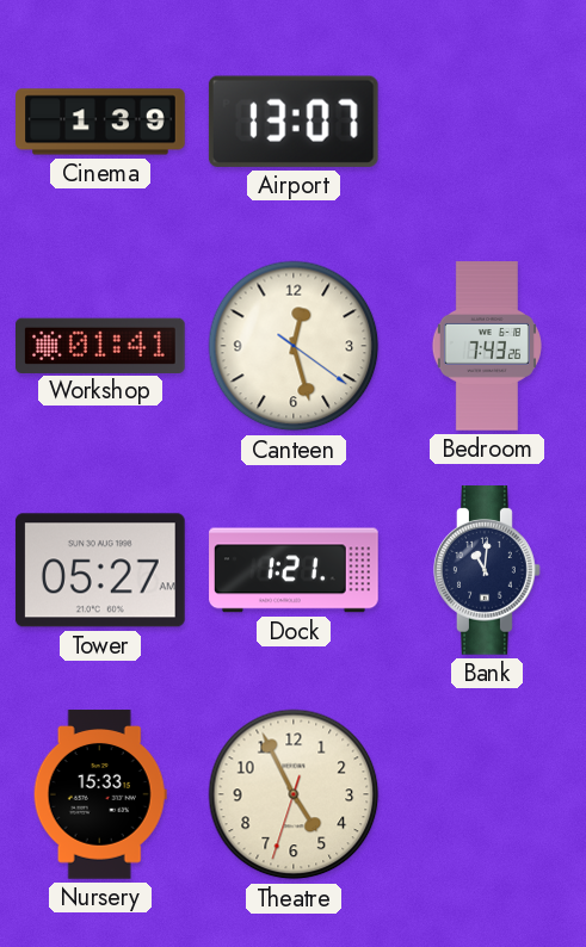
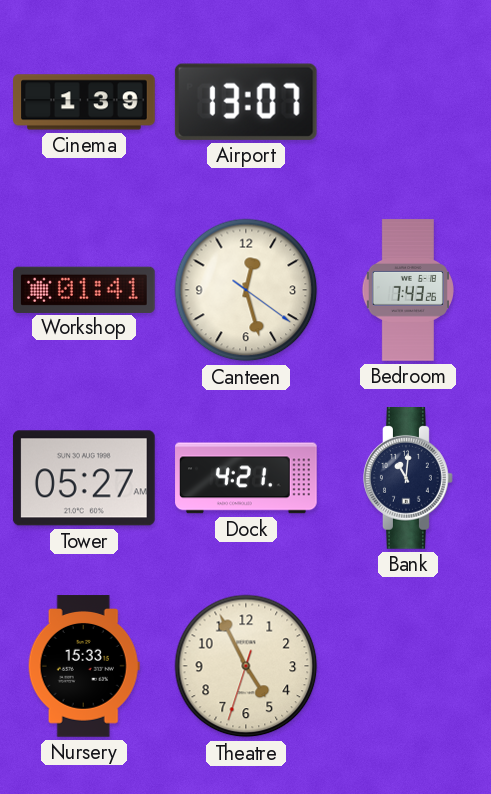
Dock: 1:21 -> 4:21 (246, 478)
